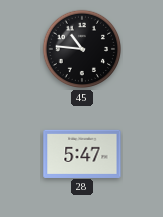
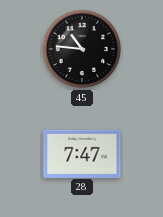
28: 5:47 -> 7:47 (82, 153)
